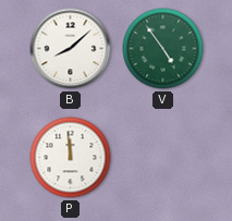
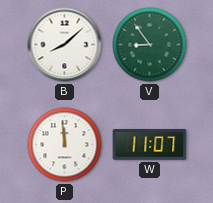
V: 4:54 -> 8:54 (150, 45)
W: none -> 11:07 (150, 145)
